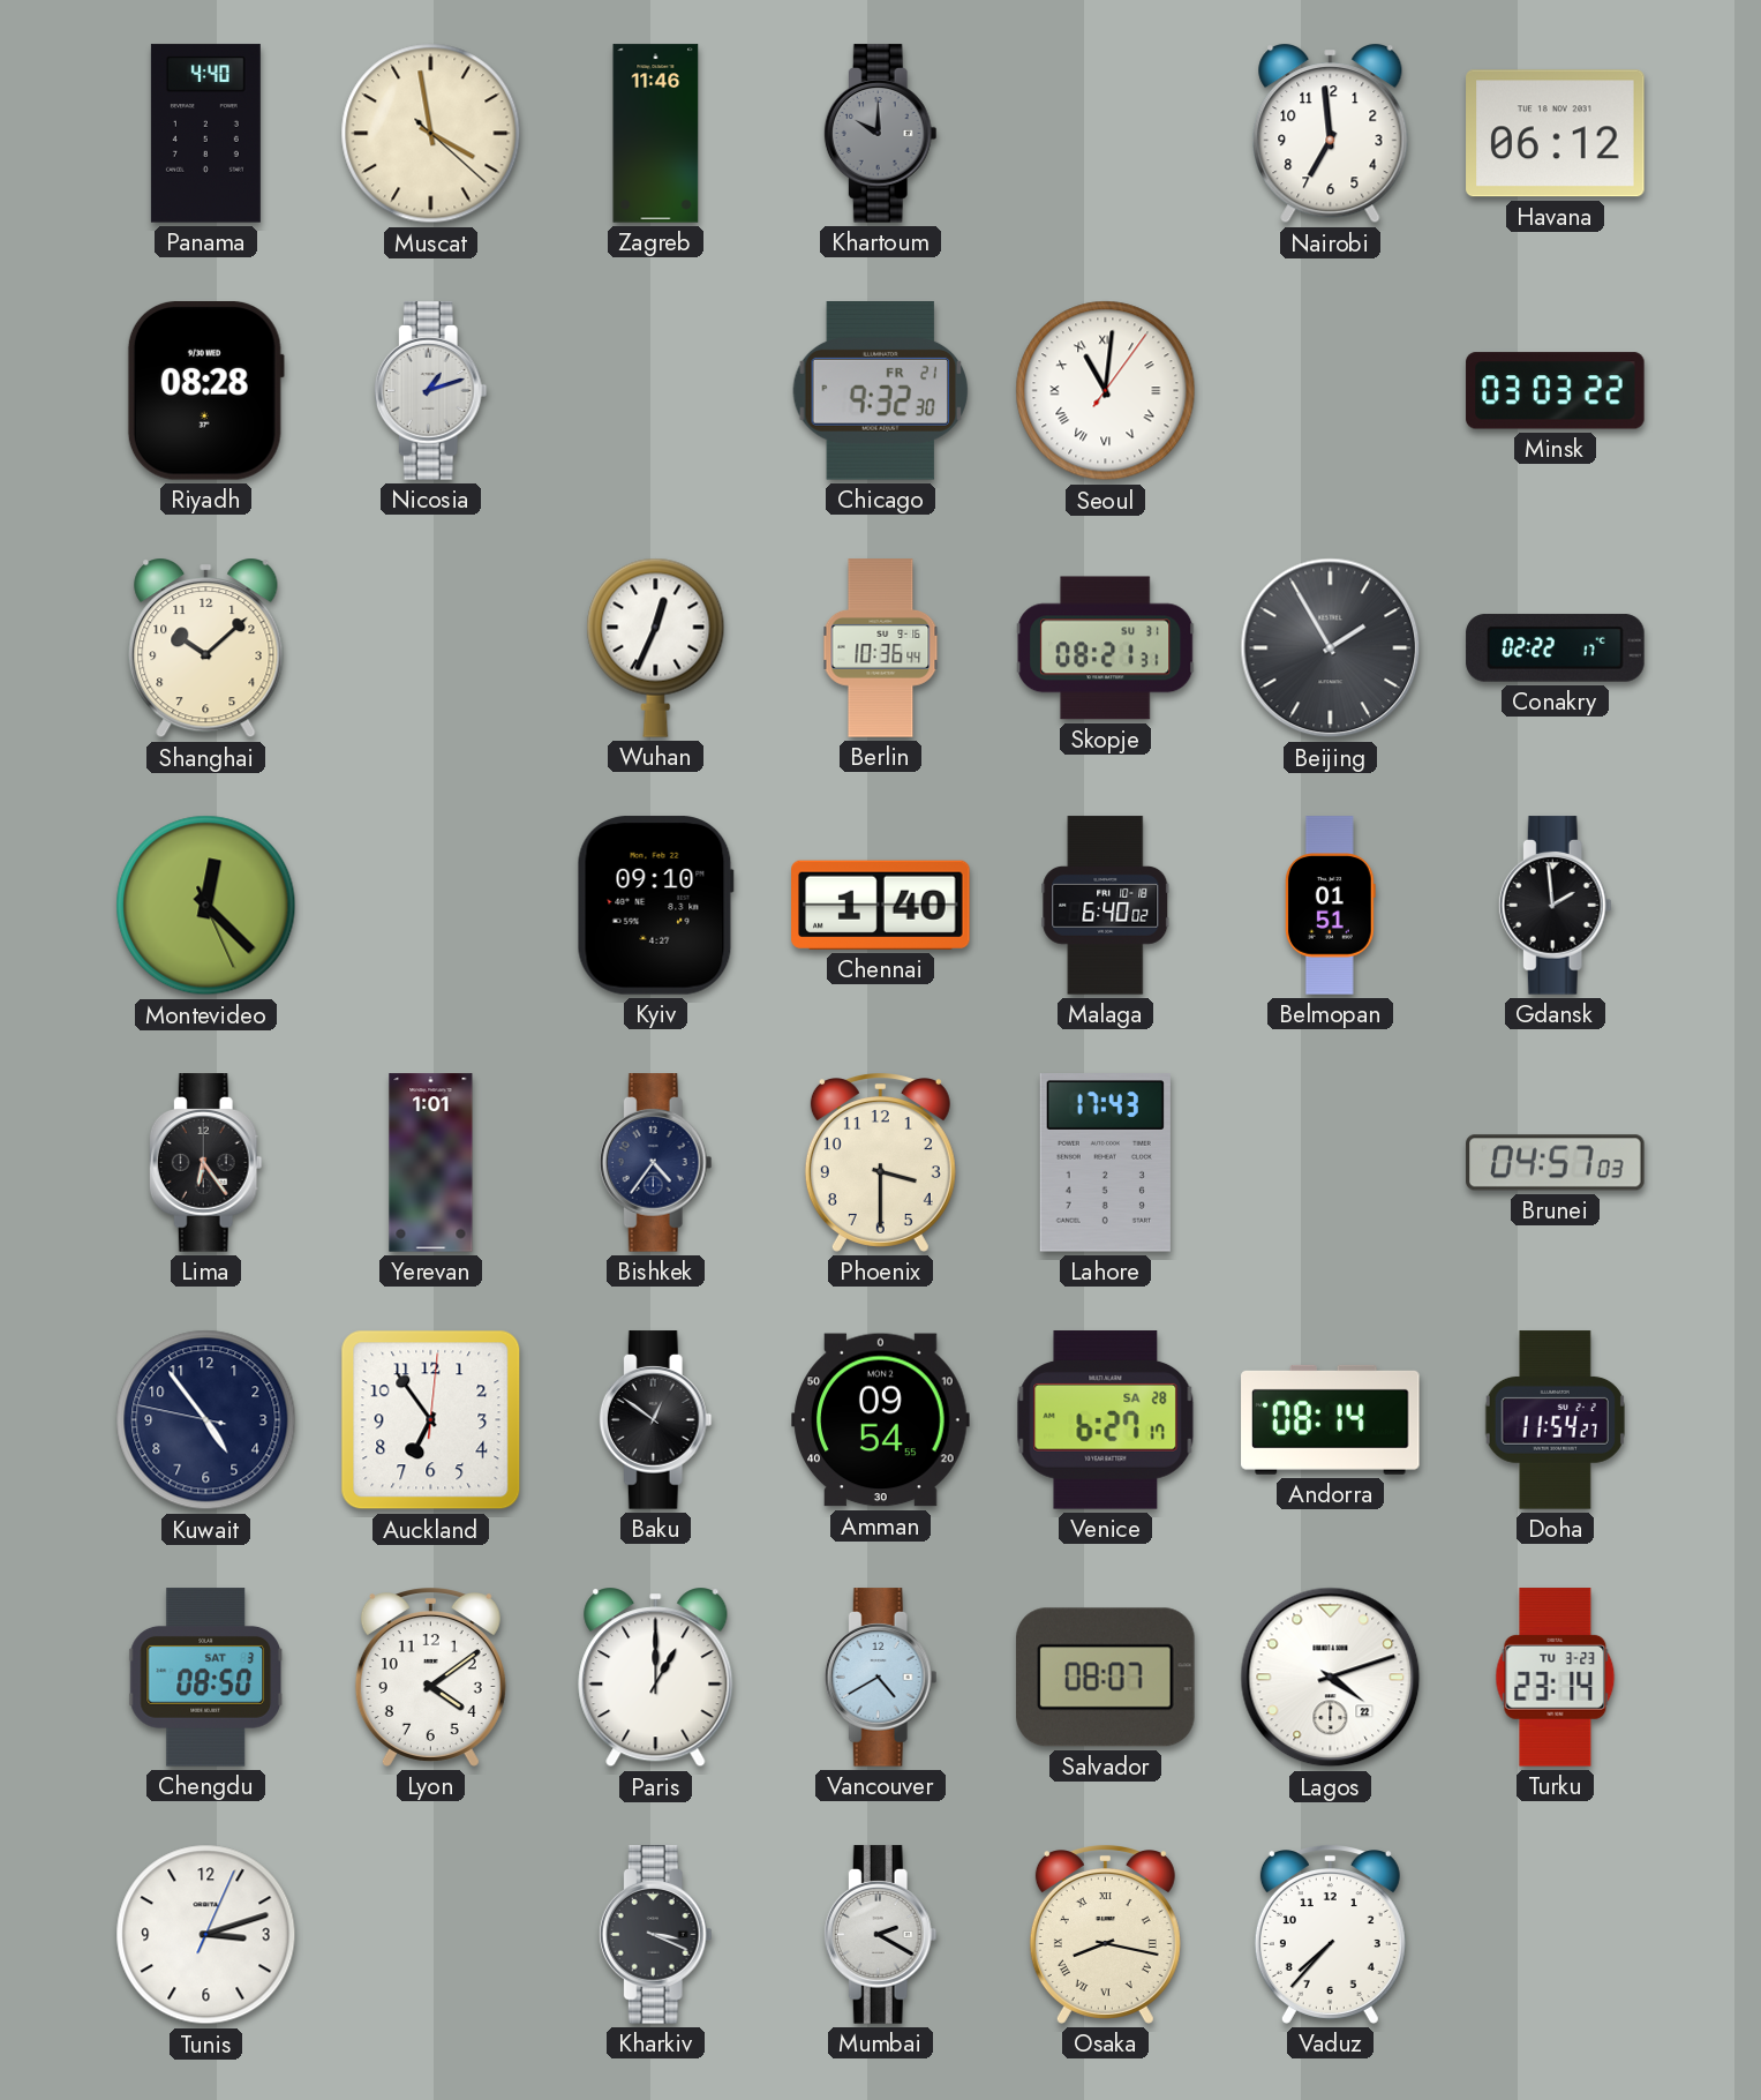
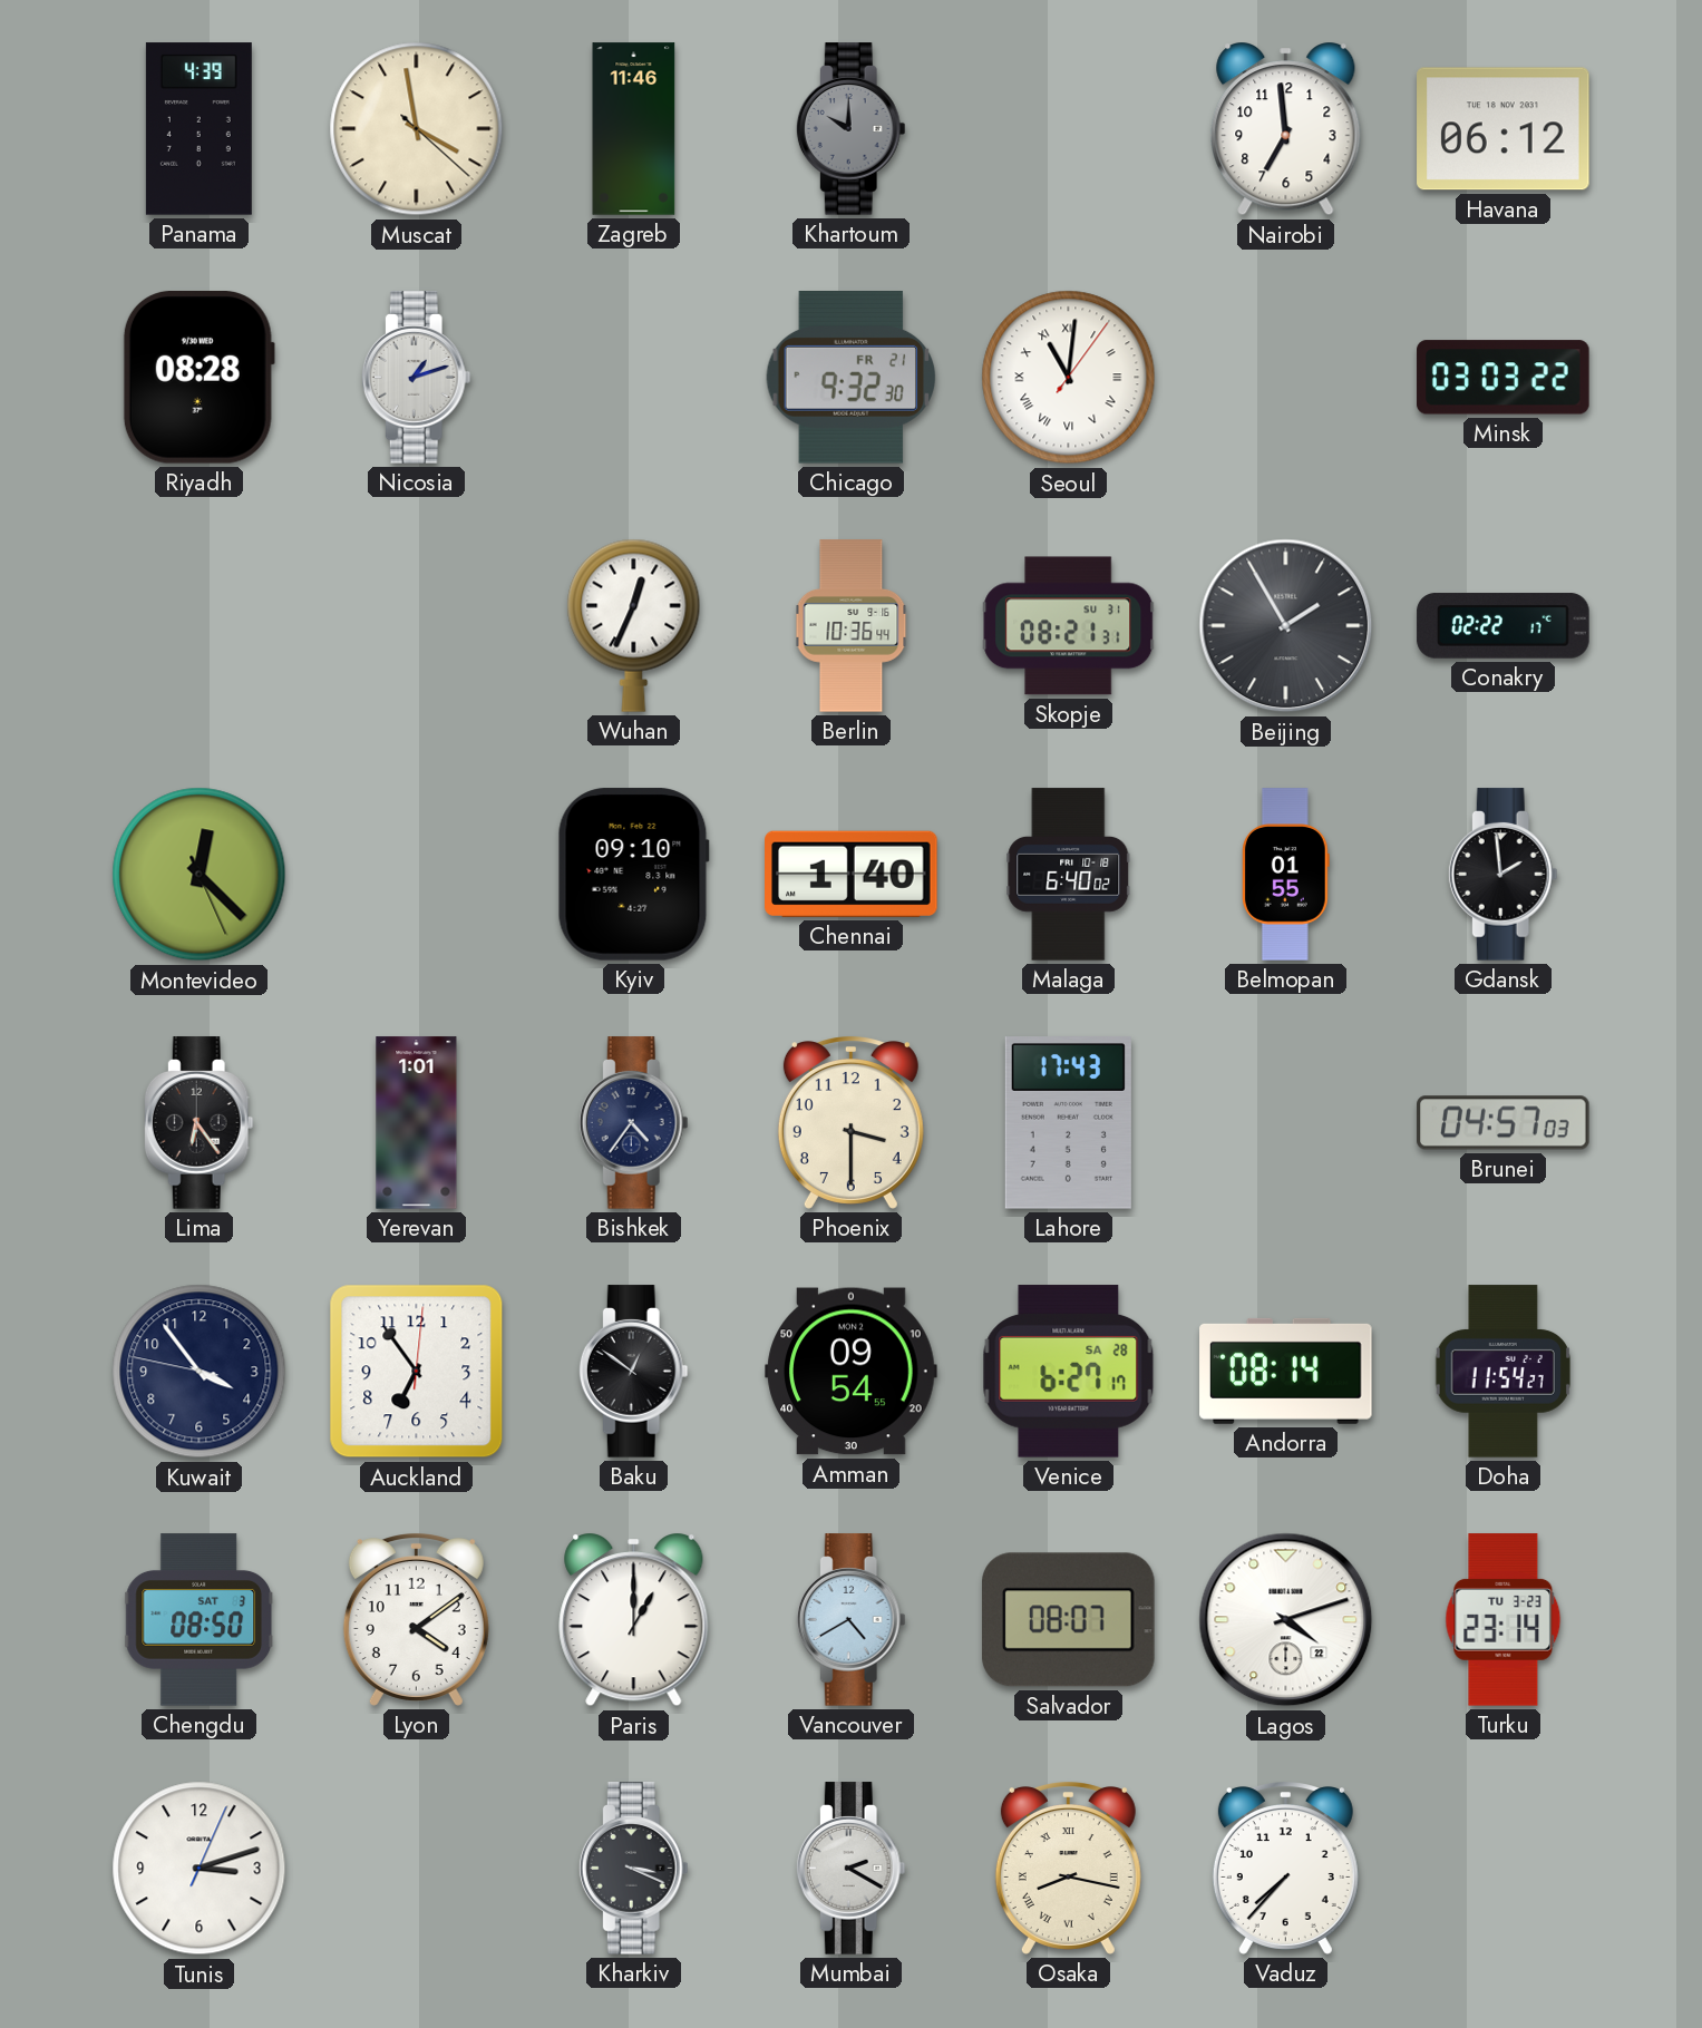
Panama: 4:40 -> 4:39 (198, 129)
Shanghai: 10:08 -> none (206, 648)
Belmopan: 01:51 -> 01:55 (1285, 875)
Kuwait: 4:53 -> 3:53 (200, 1372)
